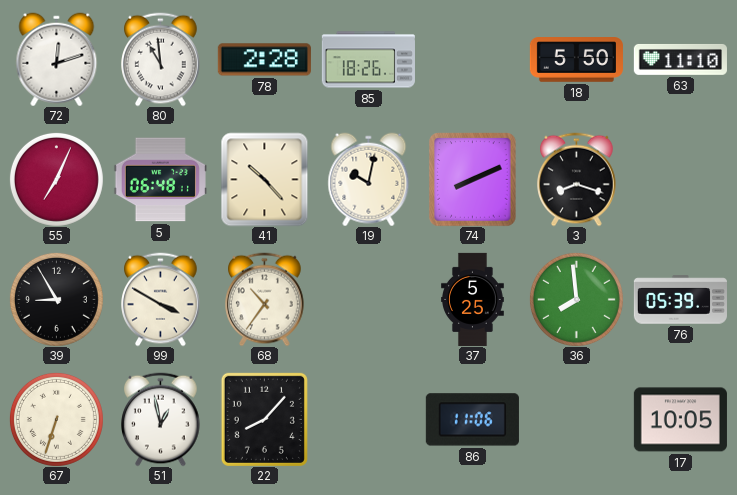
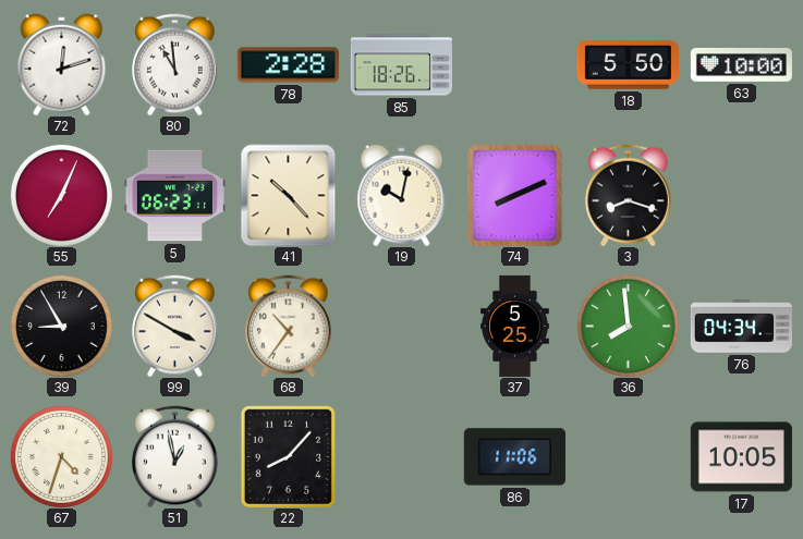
63: 11:10 -> 10:00 (741, 65)
5: 06:48 -> 06:23 (174, 196)
76: 05:39 -> 04:34 (741, 327)
67: 6:33 -> 4:33 (61, 456)
